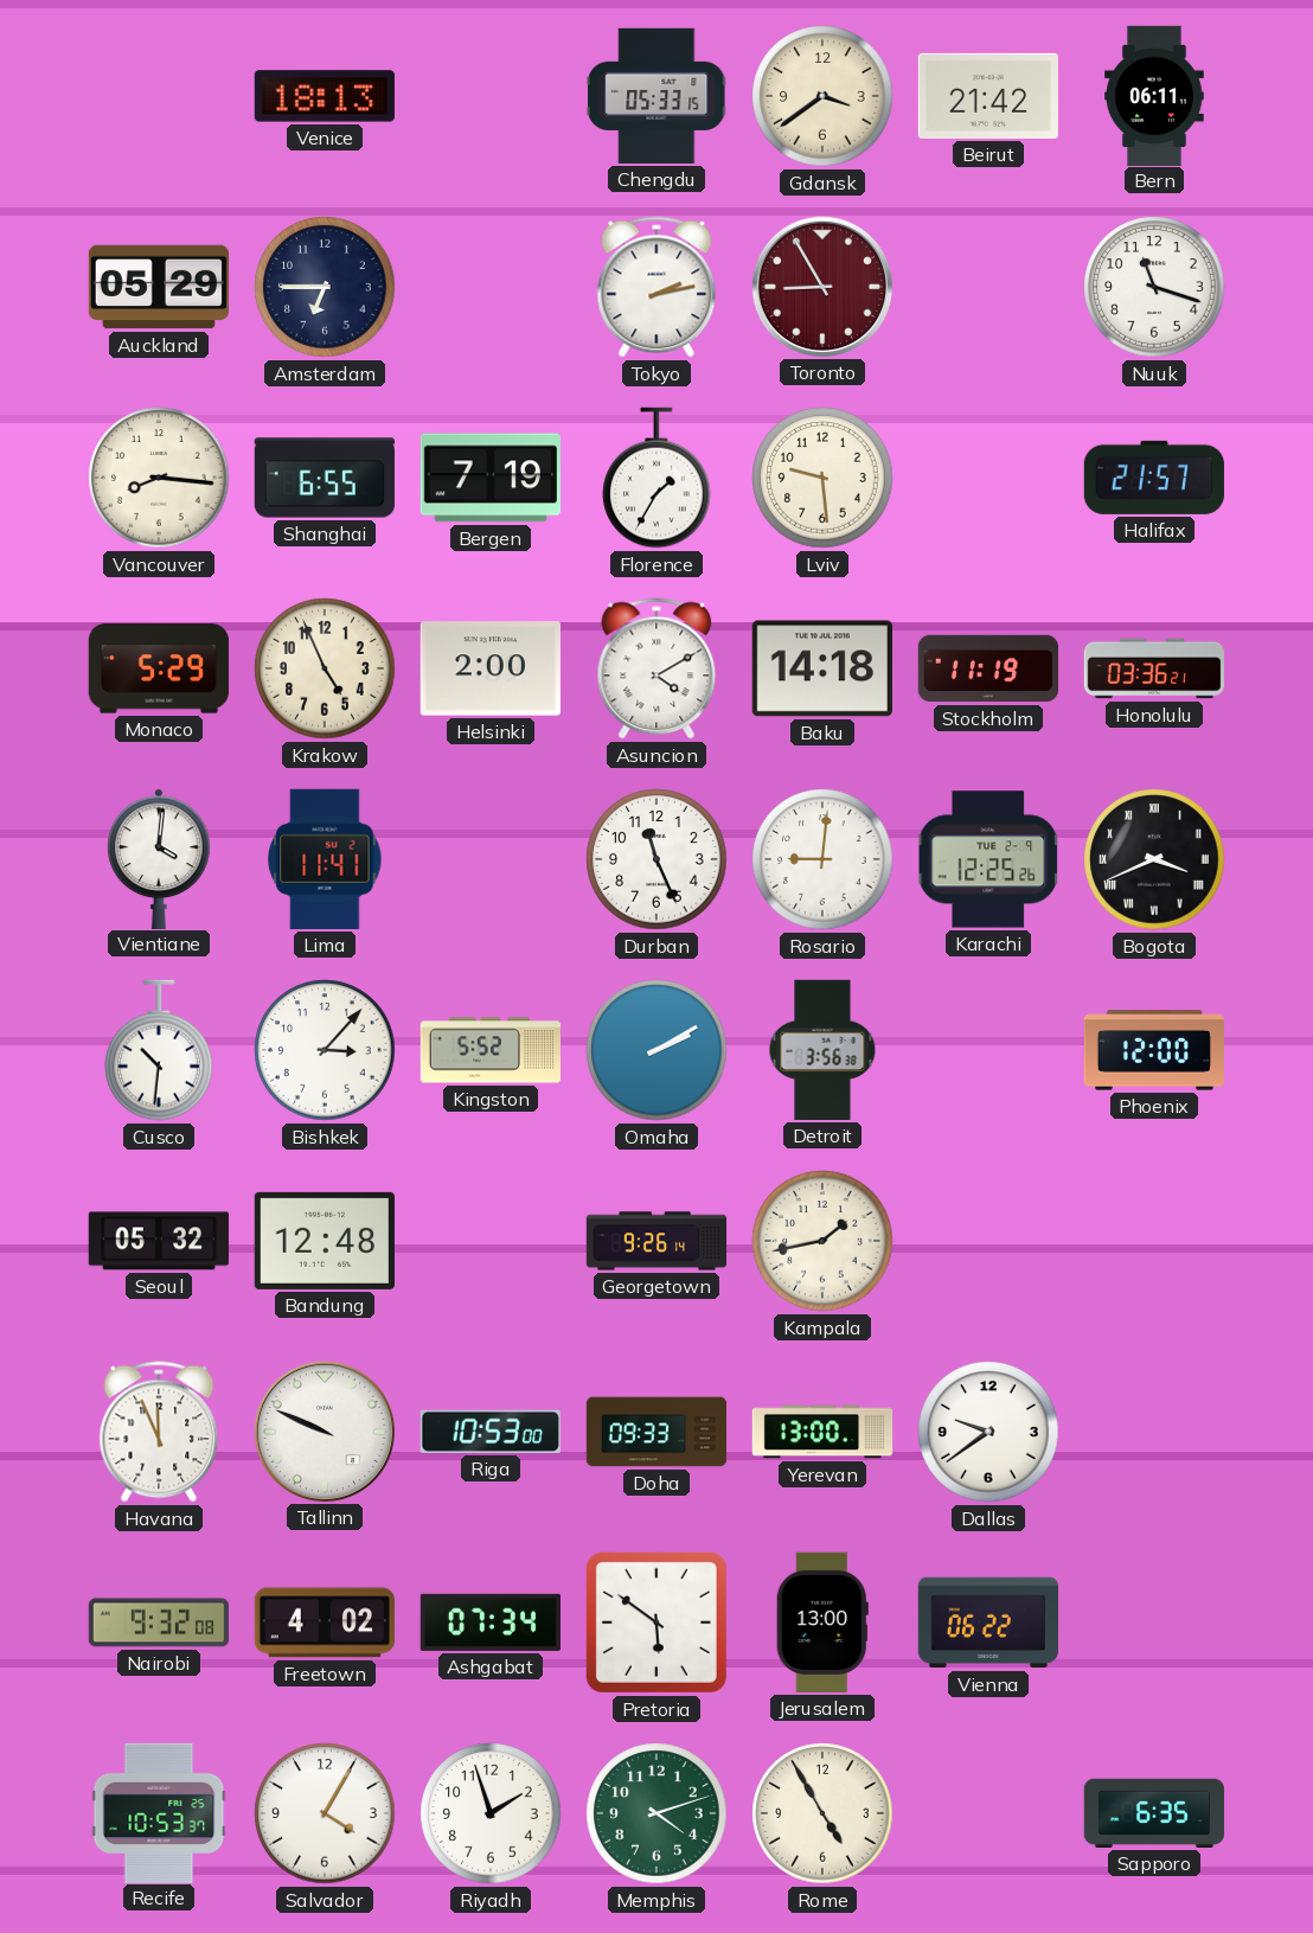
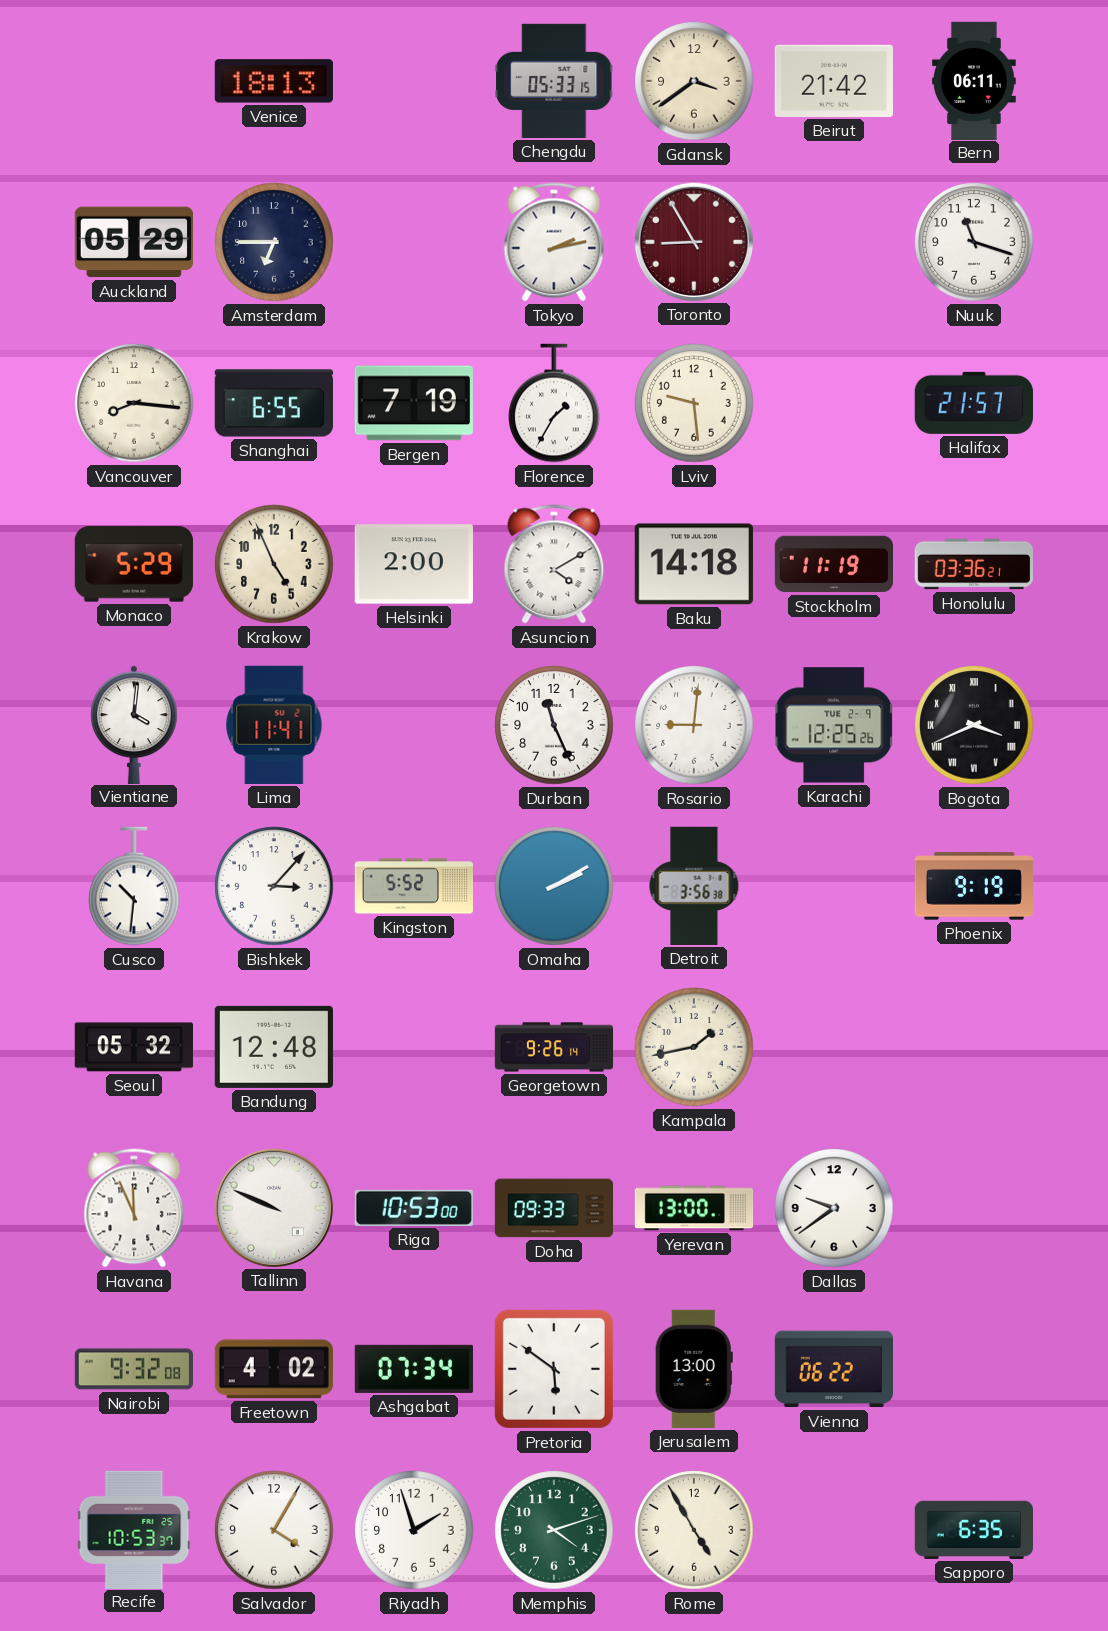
Phoenix: 12:00 -> 9:19 (974, 886)
